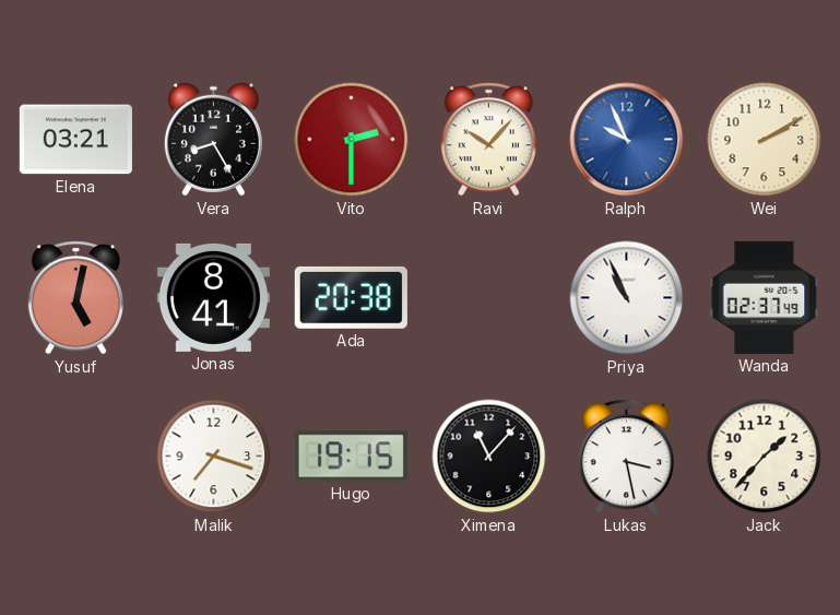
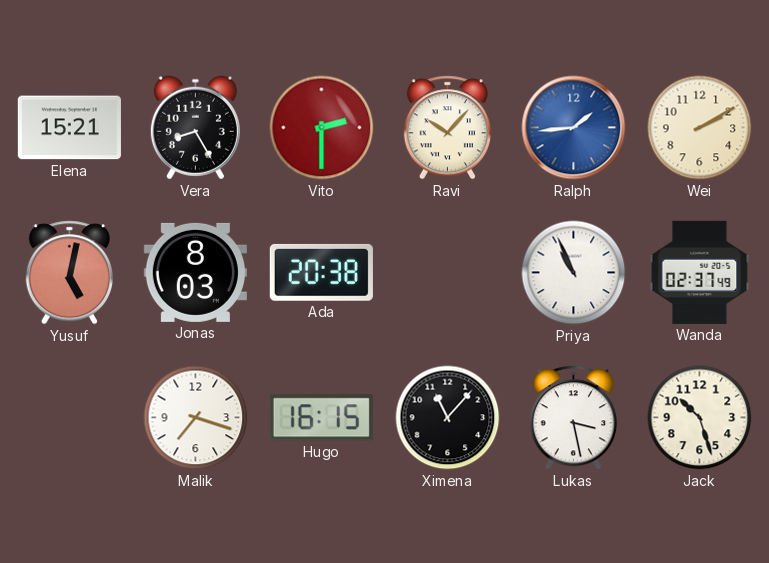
Elena: 03:21 -> 15:21 (69, 128)
Ralph: 9:56 -> 1:44 (574, 128)
Jonas: 8:41 -> 8:03 (195, 272)
Hugo: 19:15 -> 16:15 (321, 418)
Jack: 1:37 -> 10:27 (700, 418)
